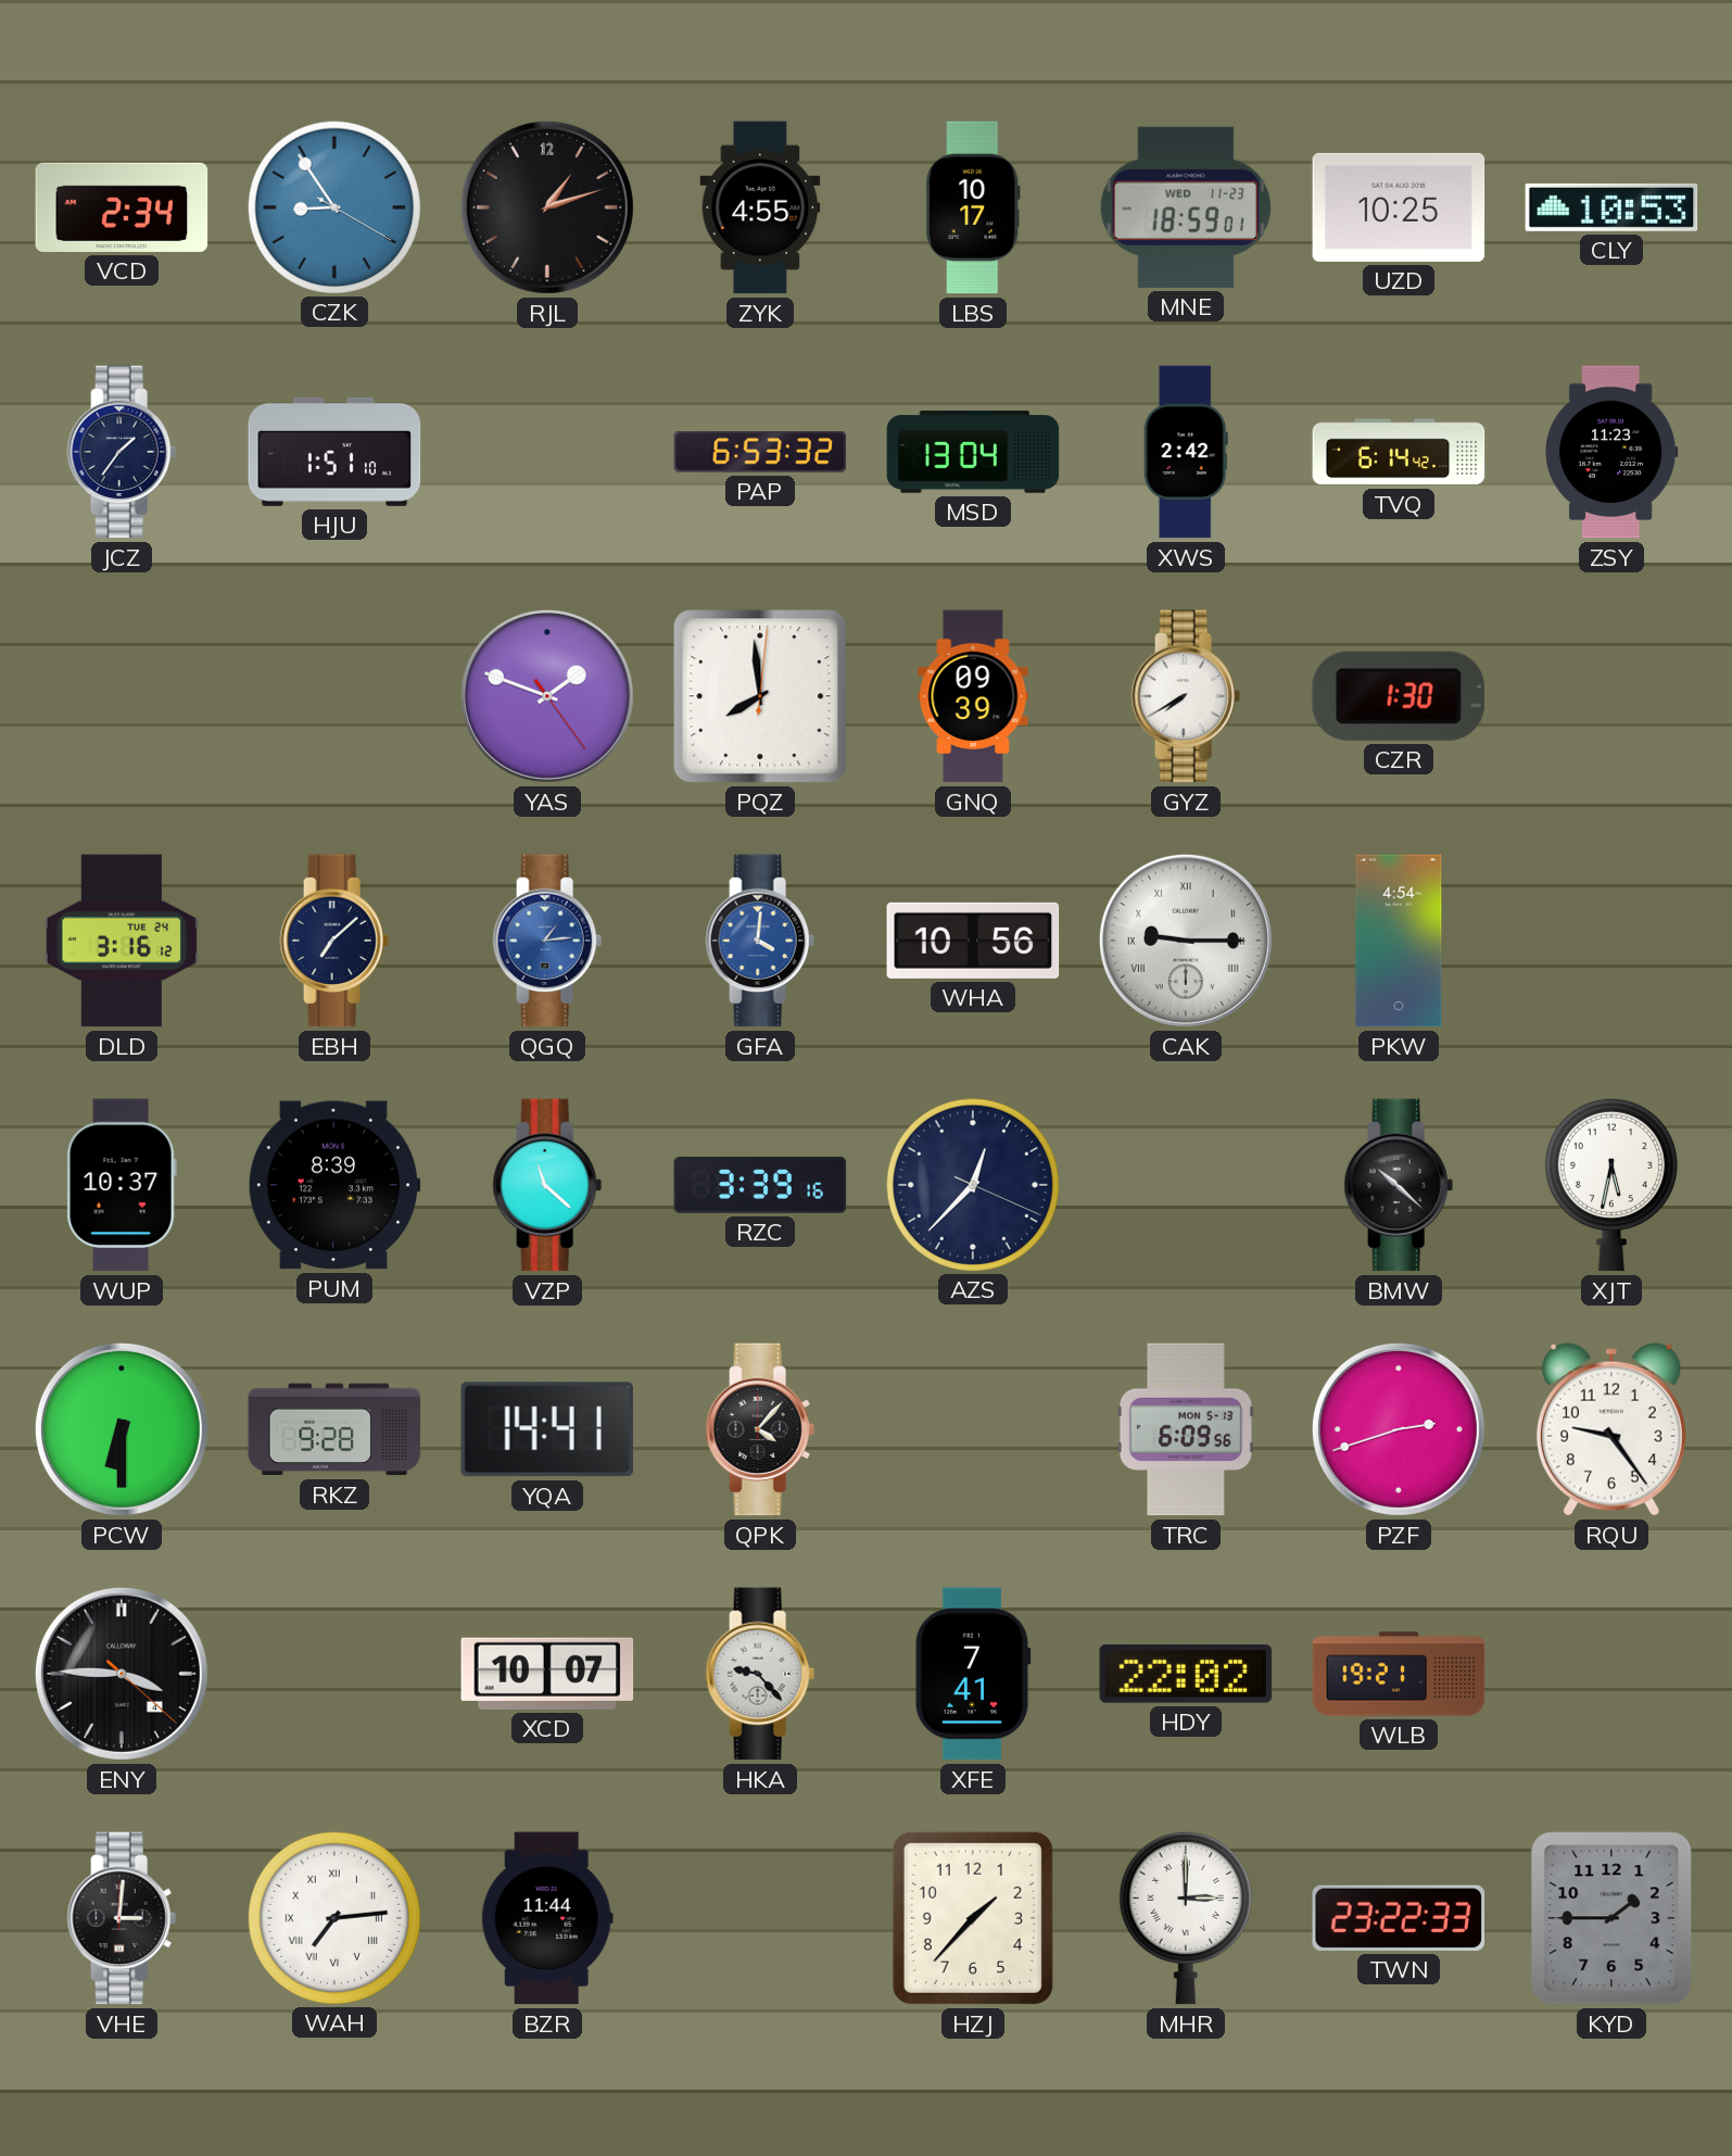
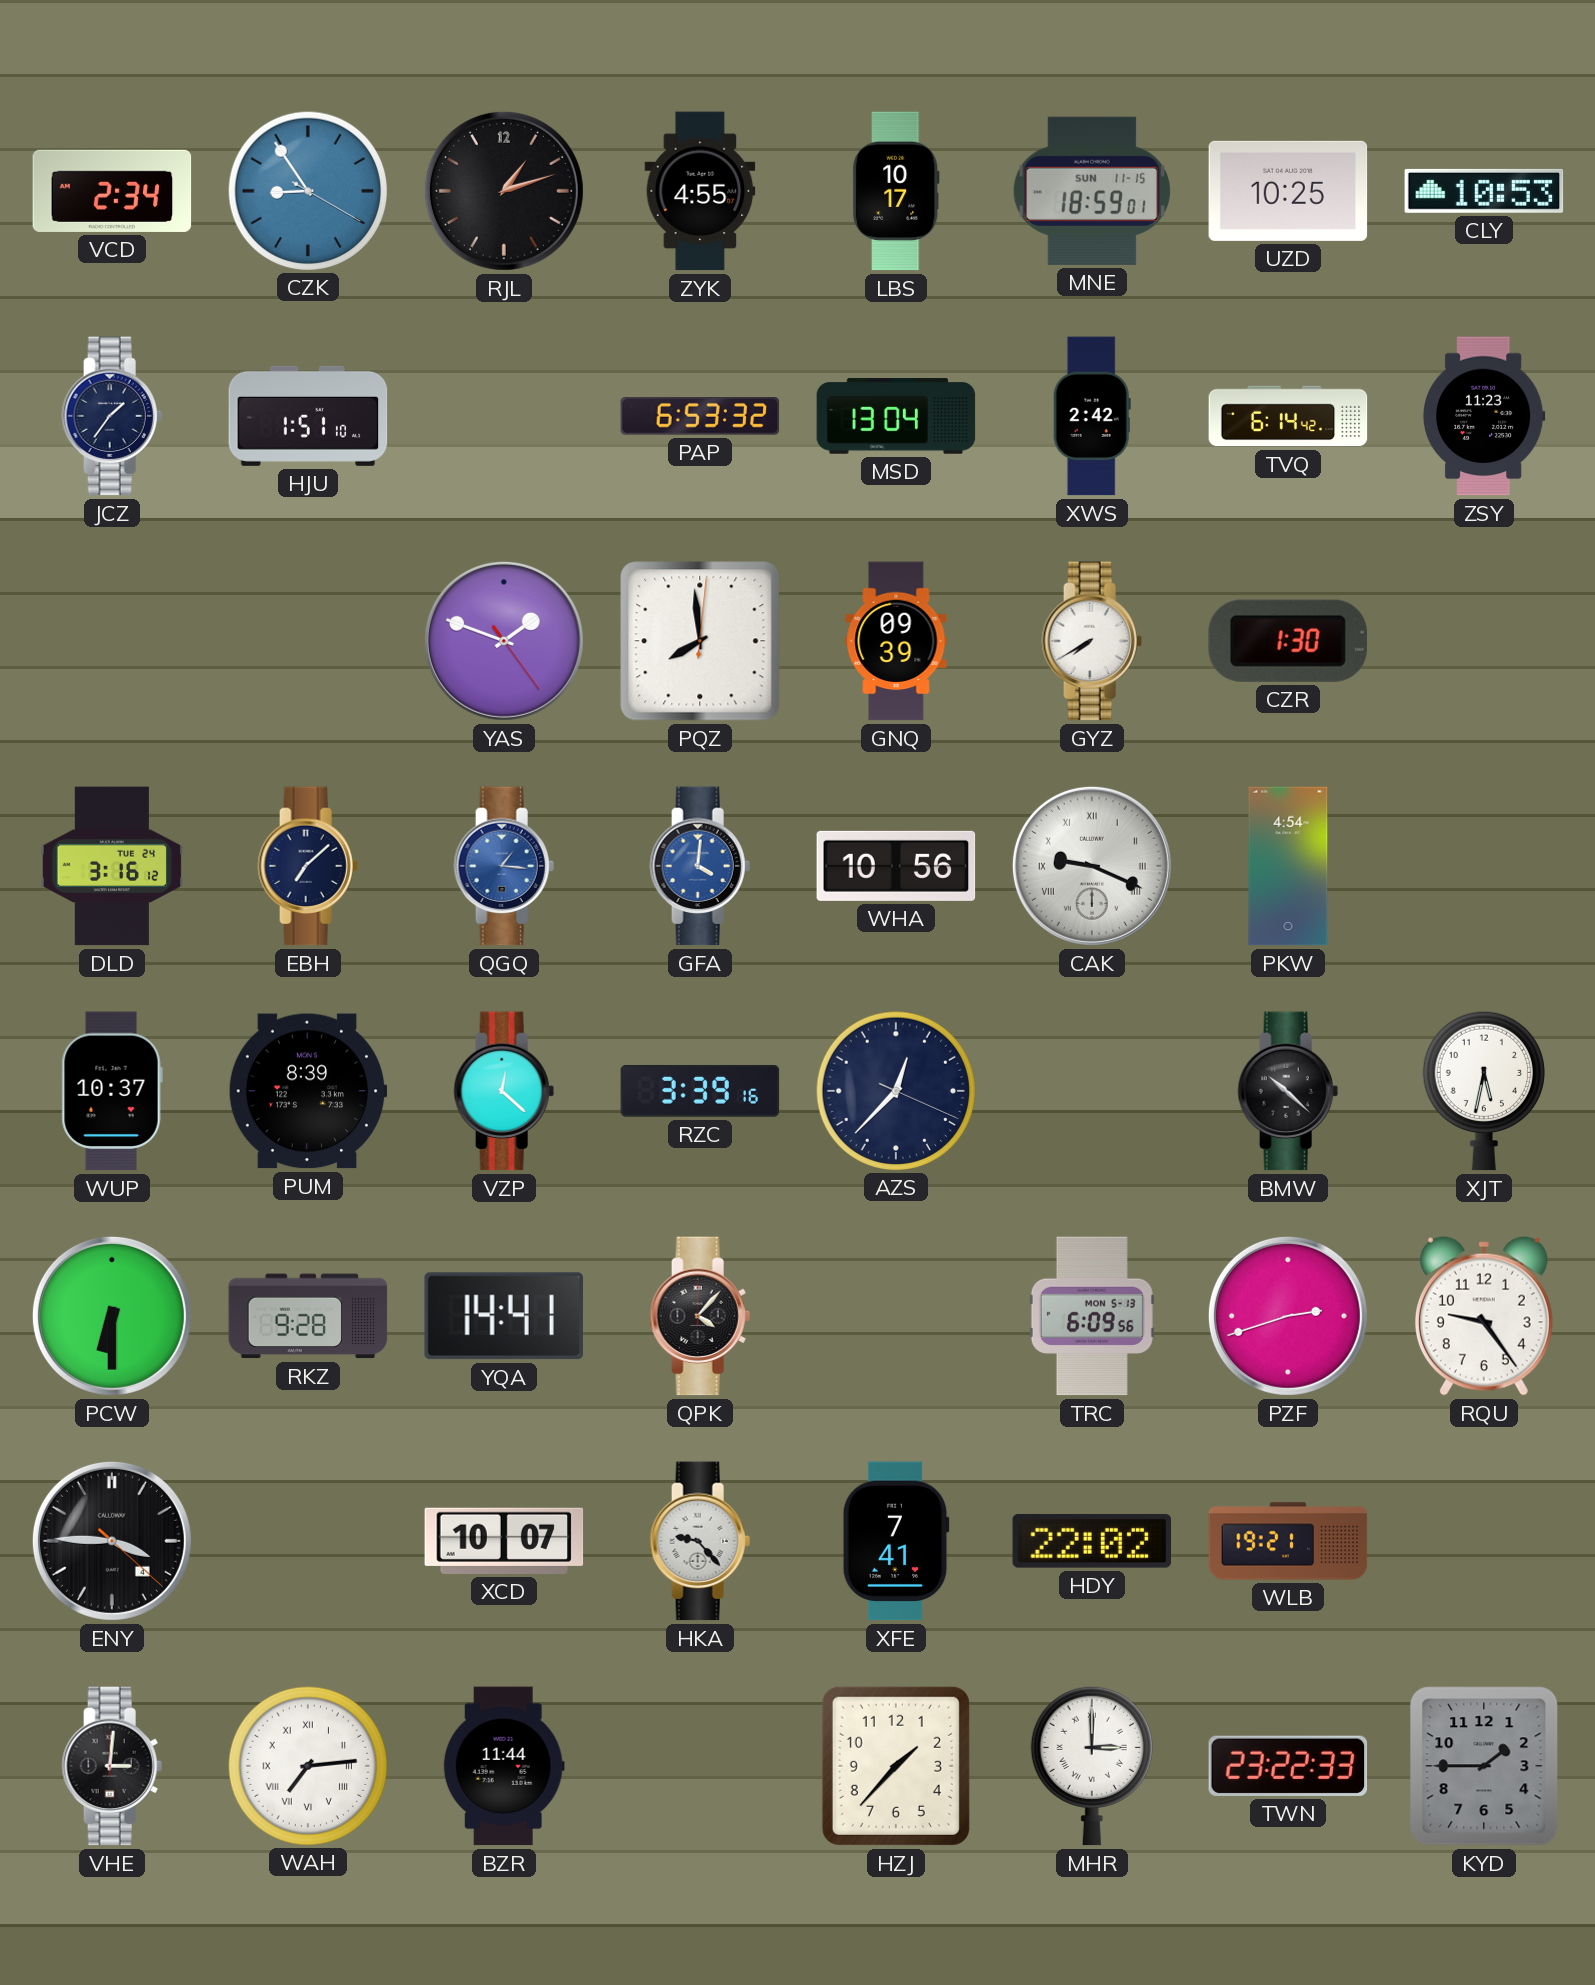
MNE date: WED 11-23 -> SUN 11-15 (1092, 191)
QGQ: 1:14 -> 1:16 (504, 866)
CAK: 9:15 -> 9:19 (1092, 866)
VZP: 11:22 -> 12:22 (504, 1091)
